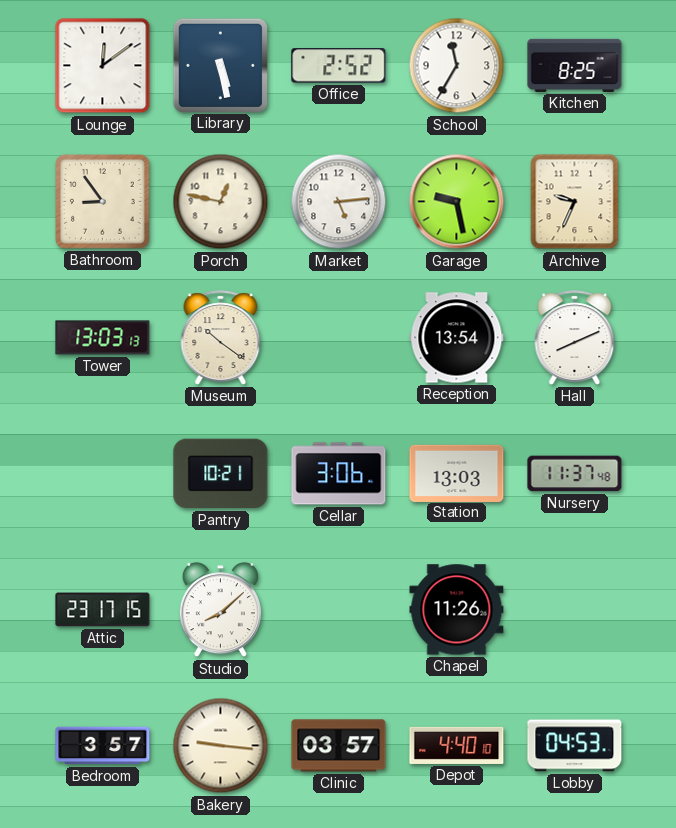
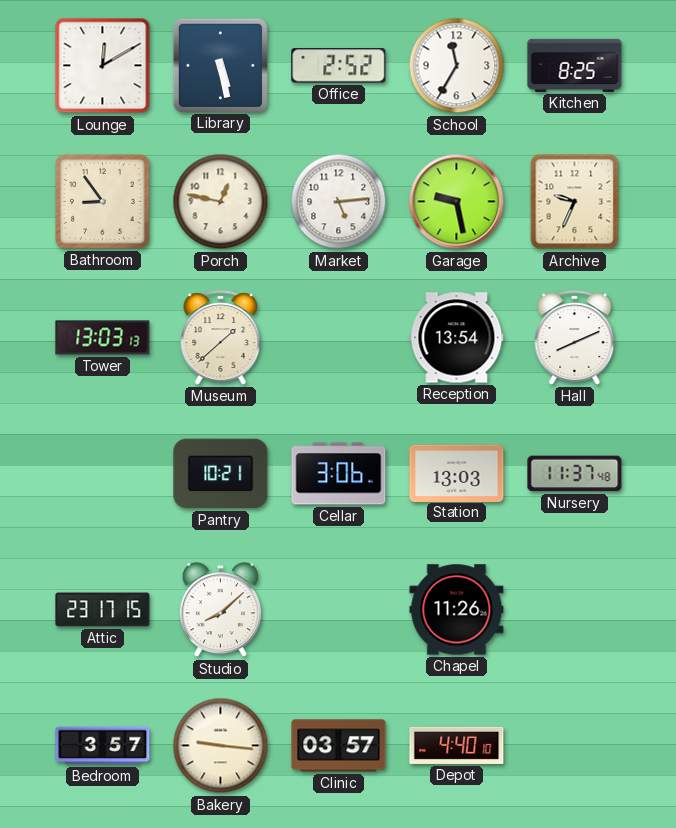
Lounge: 12:09 -> 12:10 (103, 66)
Museum: 10:21 -> 1:38 (221, 338)
Lobby: 04:53 -> none (575, 746)
